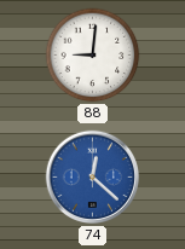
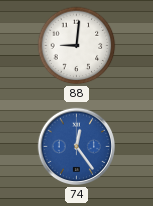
74: 12:22 -> 12:24 (77, 147)
